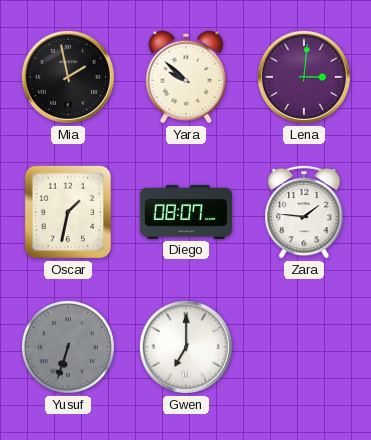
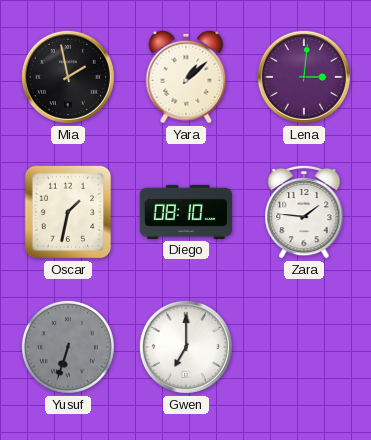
Yara: 9:52 -> 1:08 (186, 77)
Diego: 08:07 -> 08:10 (186, 212)
